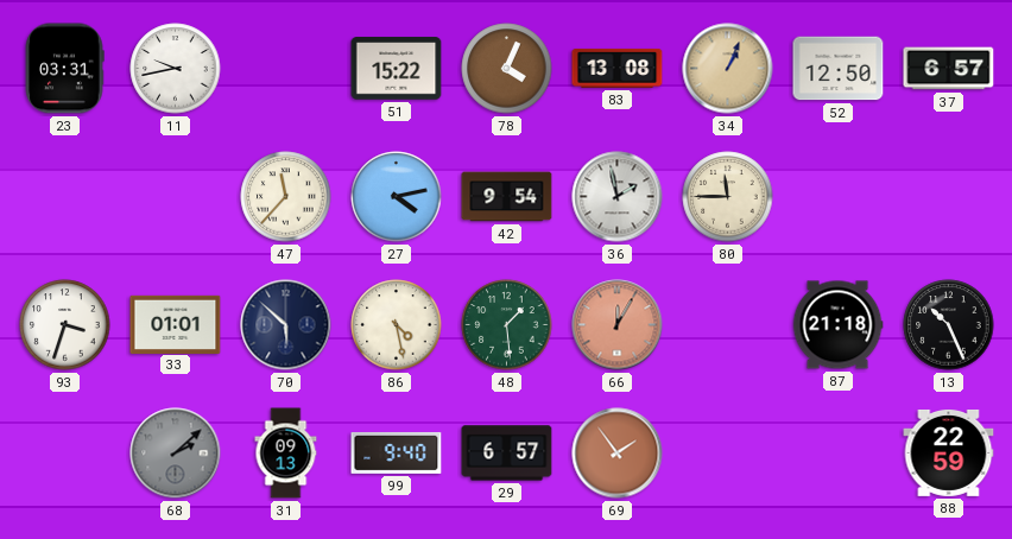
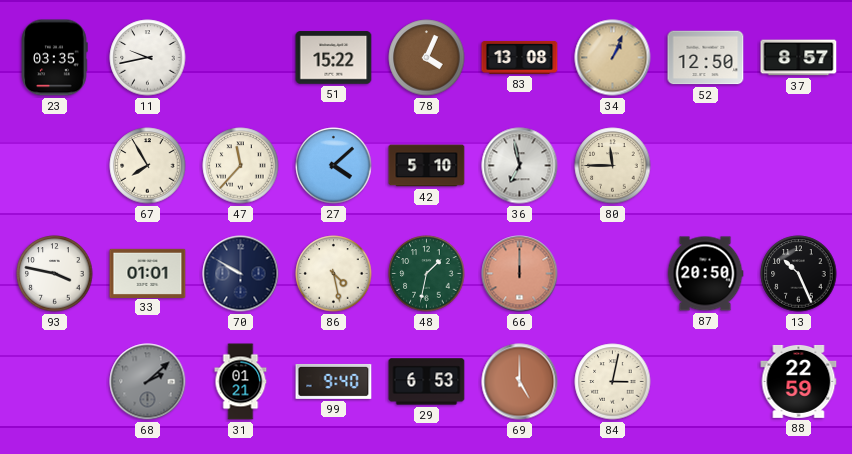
23: 03:31 -> 03:35 (54, 58)
37: 6:57 -> 8:57 (799, 58)
67: none -> 7:55 (148, 166)
27: 4:13 -> 4:08 (334, 166)
42: 9:54 -> 5:10 (427, 166)
36: 1:58 -> 6:58 (520, 166)
93: 3:33 -> 3:47 (55, 274)
70: 5:52 -> 9:50 (241, 274)
48: 1:29 -> 1:32 (427, 274)
66: 12:05 -> 12:00 (520, 274)
87: 21:18 -> 20:50 (705, 274)
31: 09:13 -> 01:21 (241, 382)
29: 6:57 -> 6:53 (427, 382)
69: 1:54 -> 5:00 (520, 382)
84: none -> 3:02 (613, 382)
